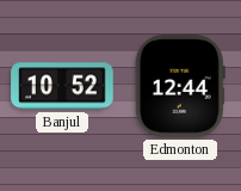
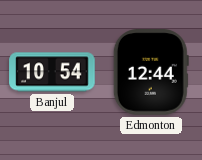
Banjul: 10:52 -> 10:54 (52, 72)
